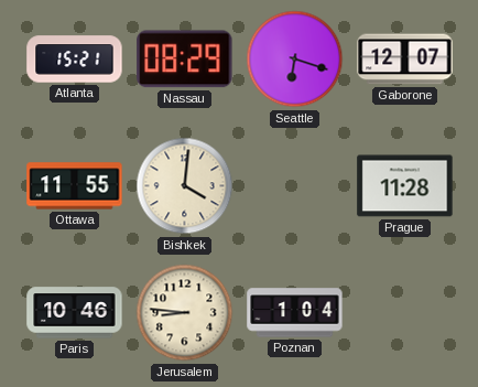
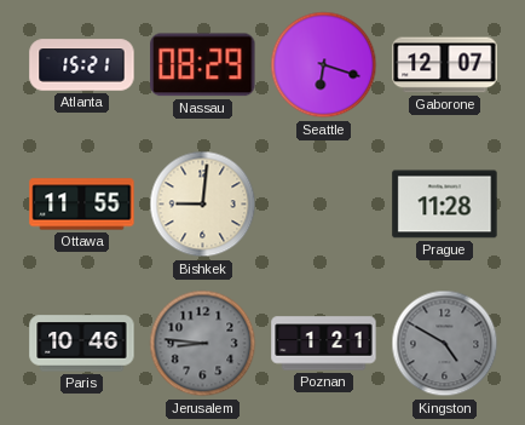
Bishkek: 4:01 -> 9:01 (203, 205)
Jerusalem dial: cream -> grey (203, 344)
Poznan: 1:04 -> 1:21 (324, 344)
Kingston: none -> 4:50 (445, 344)
